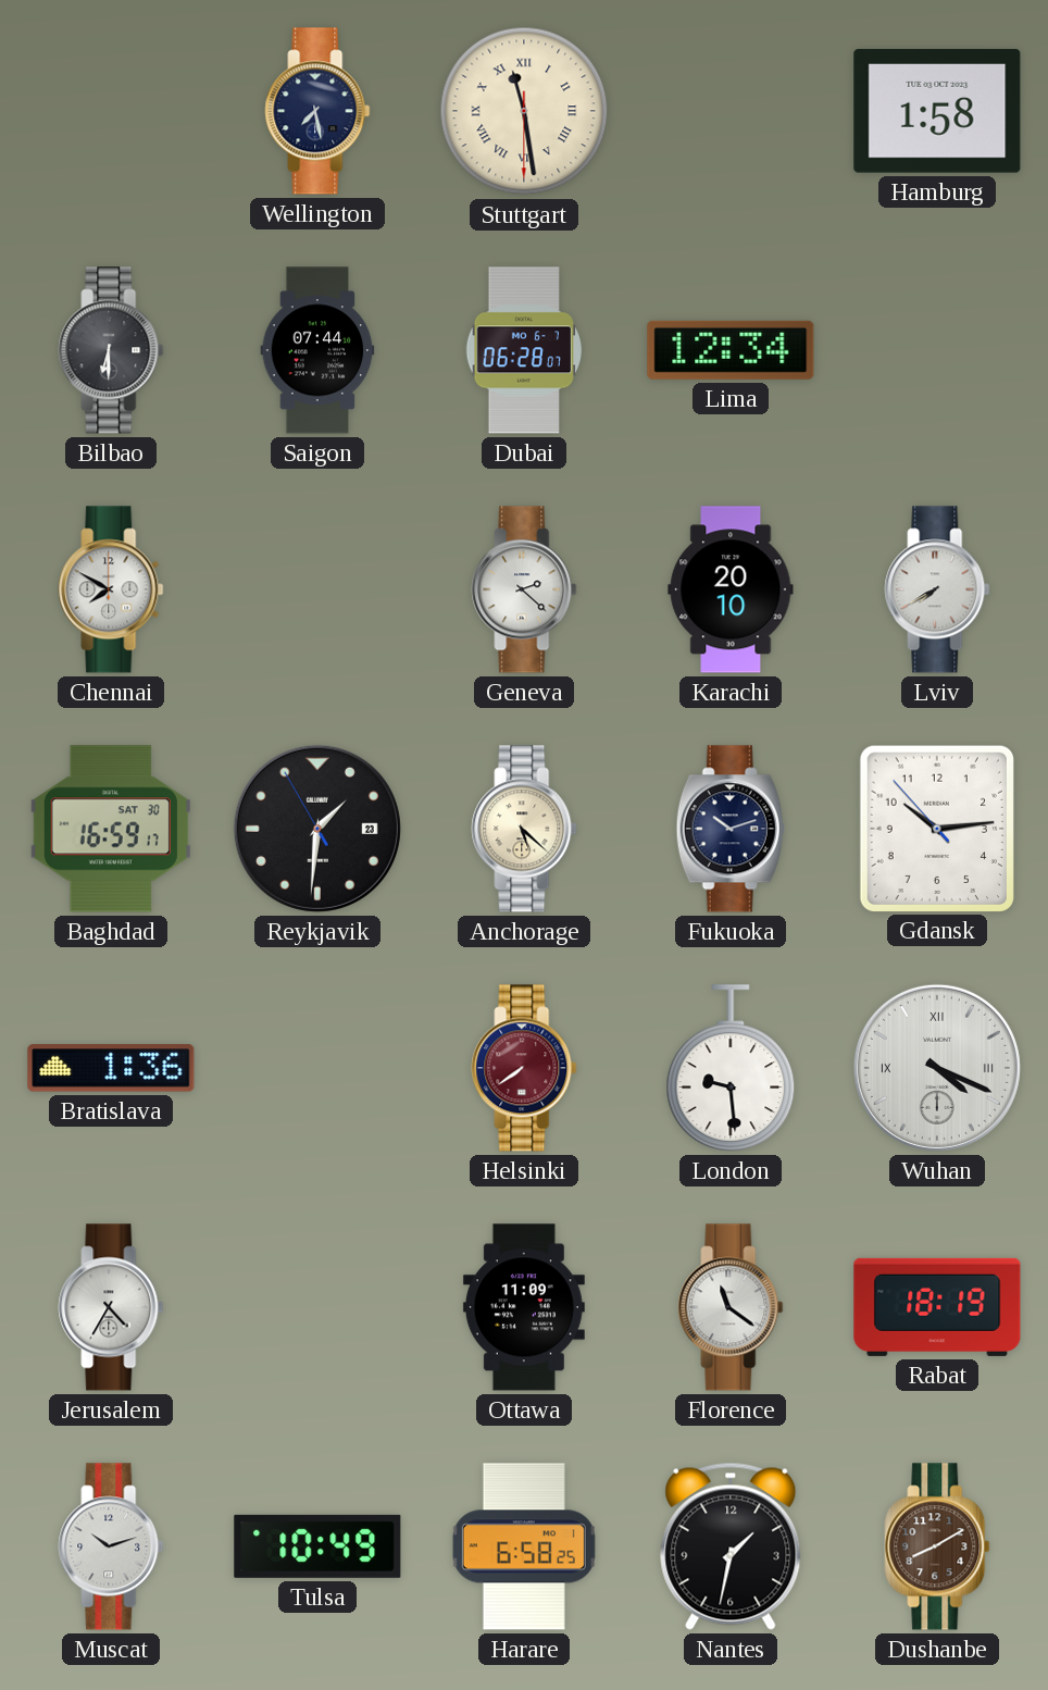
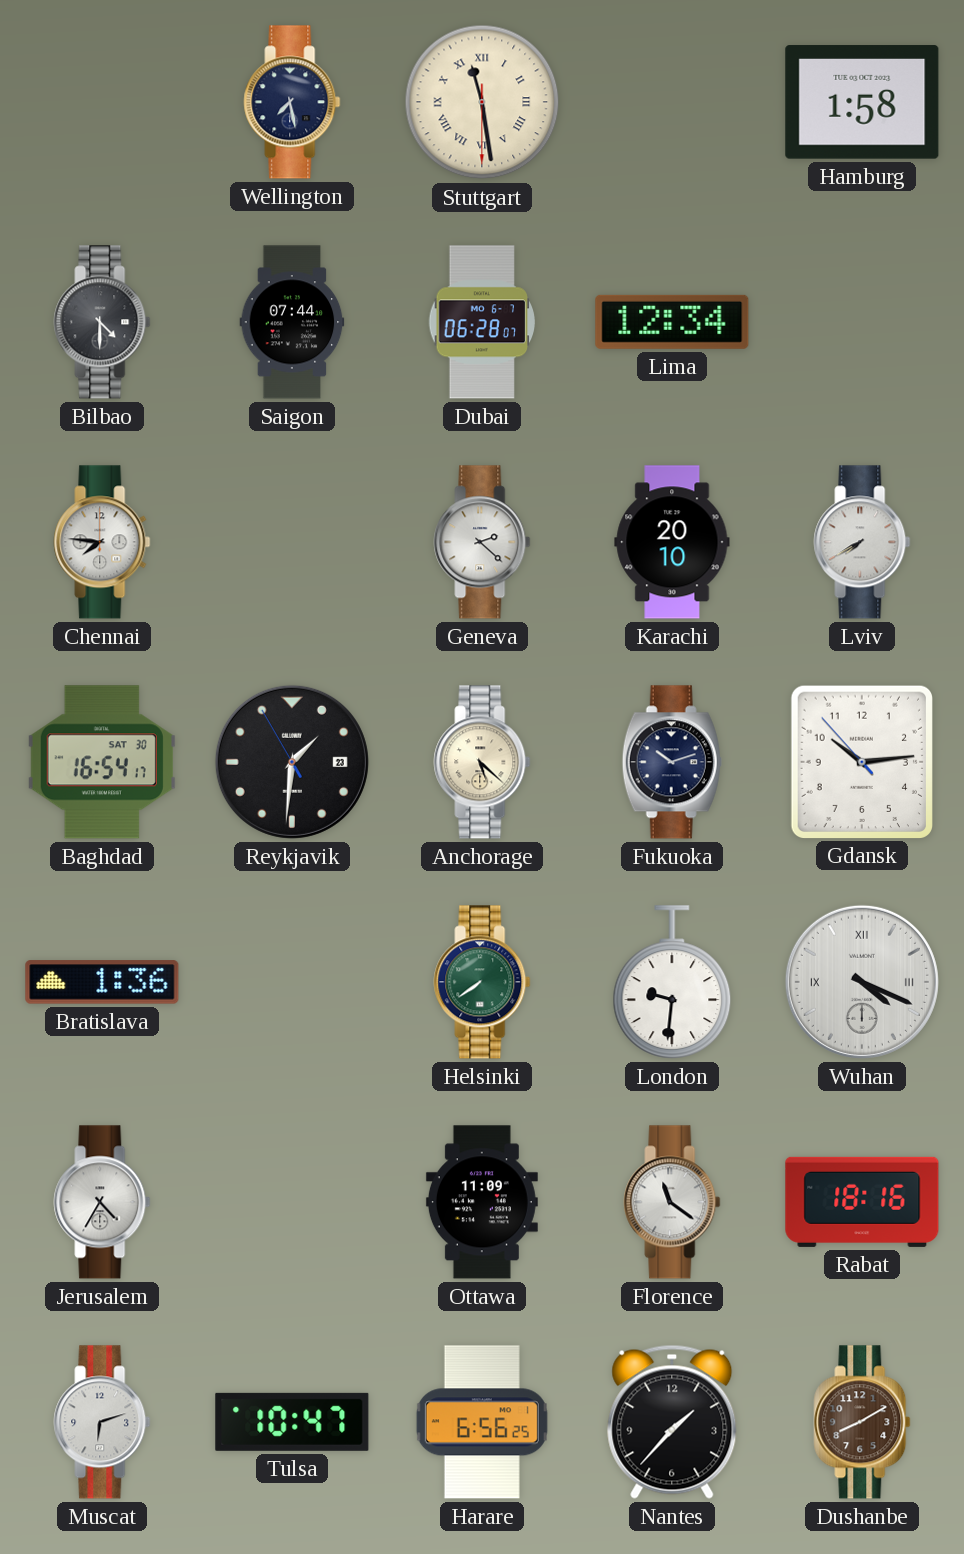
Bilbao: 6:30 -> 4:30 (102, 322)
Chennai: 7:50 -> 7:46 (102, 542)
Baghdad: 16:59 -> 16:54 (102, 762)
Helsinki dial: burgundy -> green (482, 982)
London: 9:29 -> 9:31 (672, 982)
Rabat: 18:19 -> 18:16 (862, 1202)
Muscat: 10:12 -> 6:12 (102, 1422)
Tulsa: 10:49 -> 10:47 (292, 1422)
Harare: 6:58 -> 6:56 (482, 1422)
Nantes: 1:32 -> 1:37 (672, 1422)
